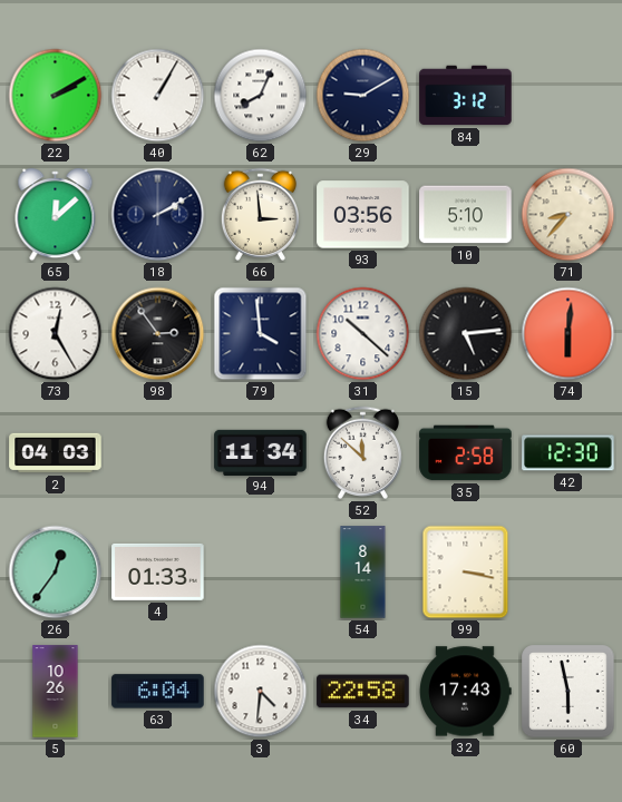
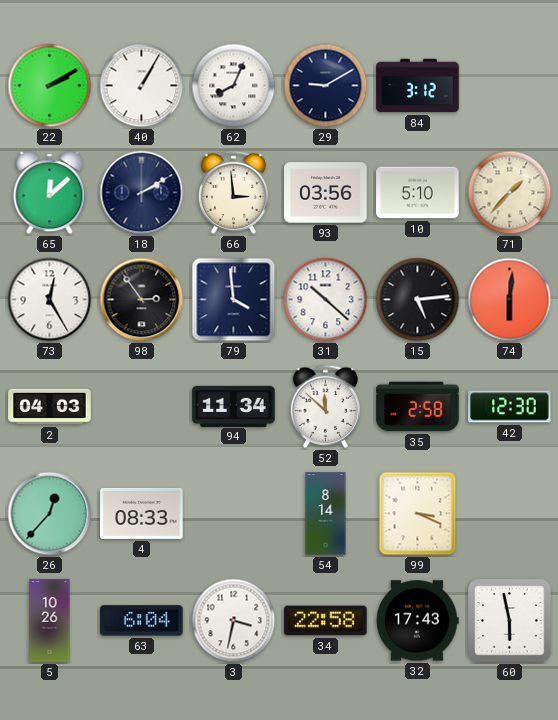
71: 8:37 -> 1:37 (510, 193)
26: 12:36 -> 12:37 (50, 514)
4: 01:33 -> 08:33 (142, 513)
99: 3:17 -> 3:19 (418, 514)
3: 4:31 -> 3:32 (234, 621)
